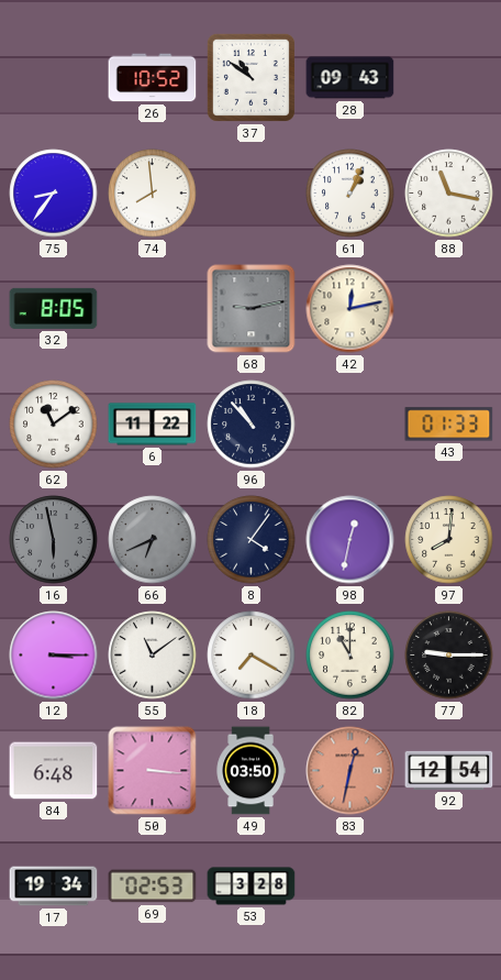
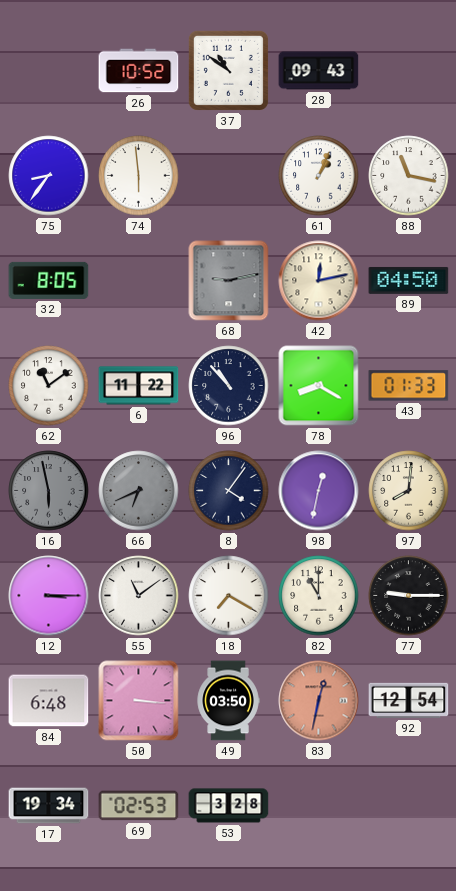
74: 7:59 -> 5:59 (139, 176)
89: none -> 04:50 (409, 280)
78: none -> 8:20 (319, 386)
